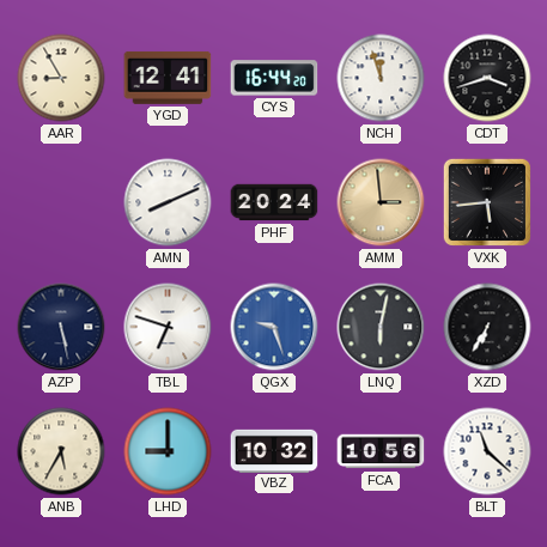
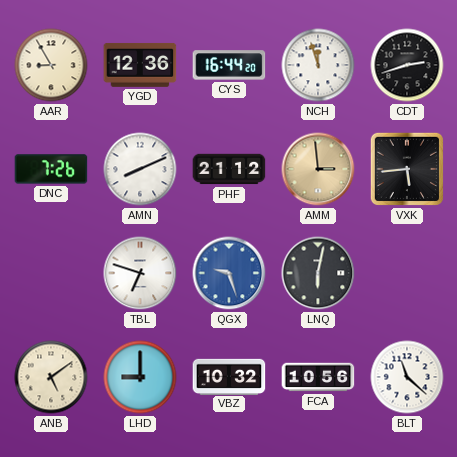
YGD: 12:41 -> 12:36 (140, 65)
CDT: 3:42 -> 2:42 (407, 65)
DNC: none -> 7:26 (51, 169)
PHF: 20:24 -> 21:12 (229, 169)
AZP: 5:28 -> none (61, 327)
XZD: 6:35 -> none (487, 327)
ANB: 5:35 -> 5:09 (51, 377)
